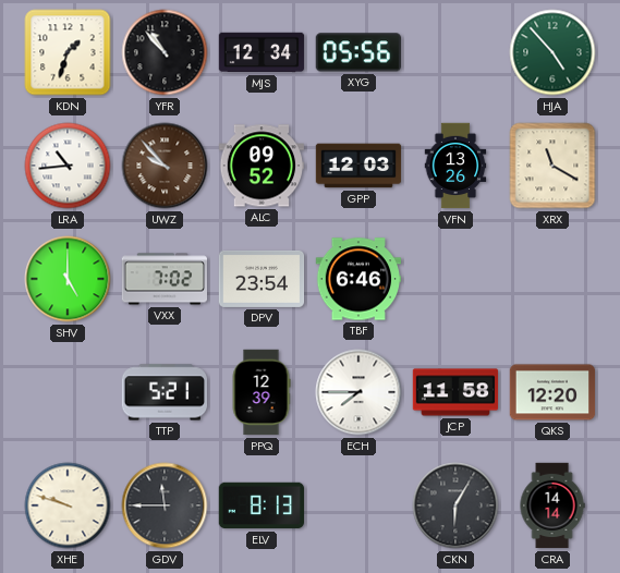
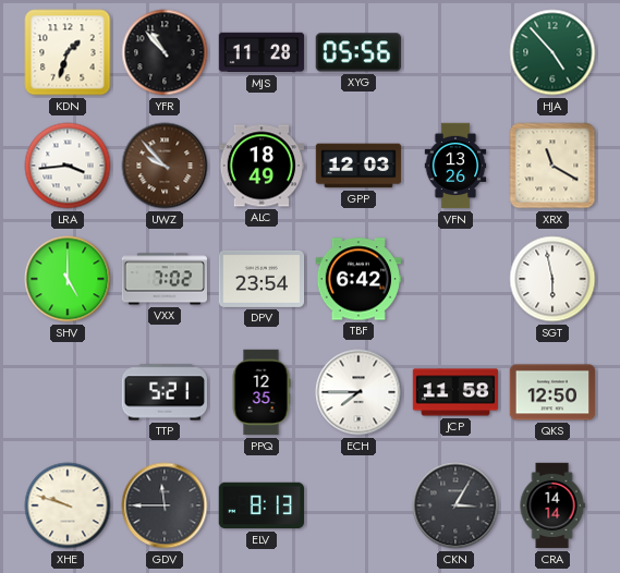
MJS: 12:34 -> 11:28 (262, 52)
LRA: 10:44 -> 3:44 (68, 166)
ALC: 09:52 -> 18:49 (262, 166)
TBF: 6:46 -> 6:42 (358, 279)
SGT: none -> 5:58 (552, 279)
PPQ: 12:39 -> 12:35 (262, 392)
QKS: 12:20 -> 12:50 (552, 392)
CKN: 6:05 -> 3:05 (455, 505)
